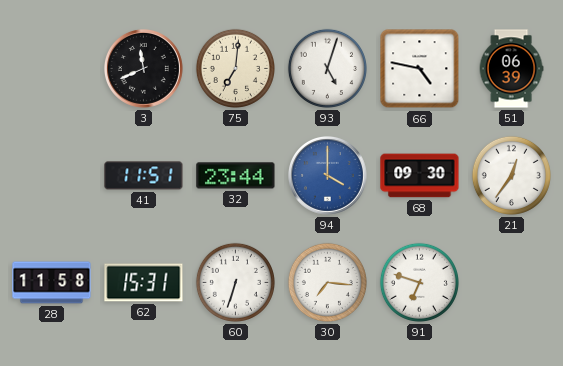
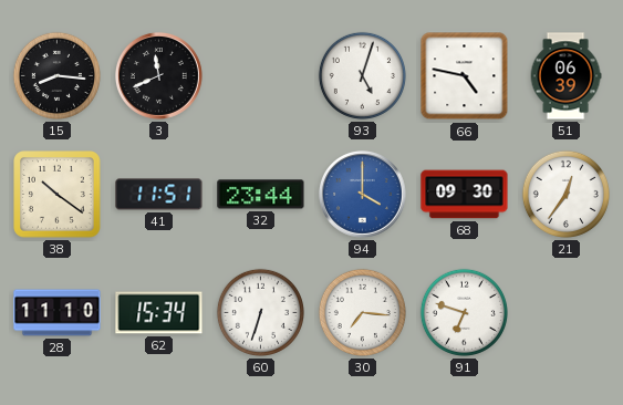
15: none -> 8:16 (56, 75)
75: 7:01 -> none (235, 68)
38: none -> 10:21 (58, 195)
28: 11:58 -> 11:10 (58, 313)
62: 15:31 -> 15:34 (159, 313)
